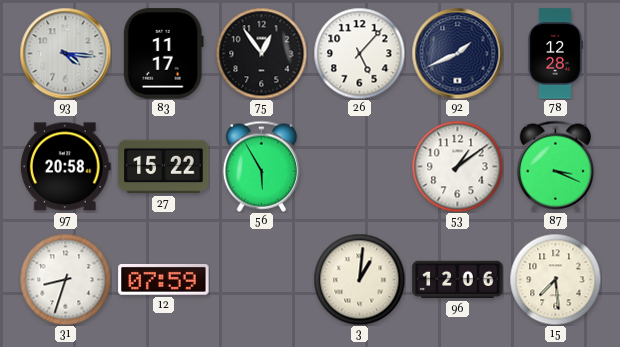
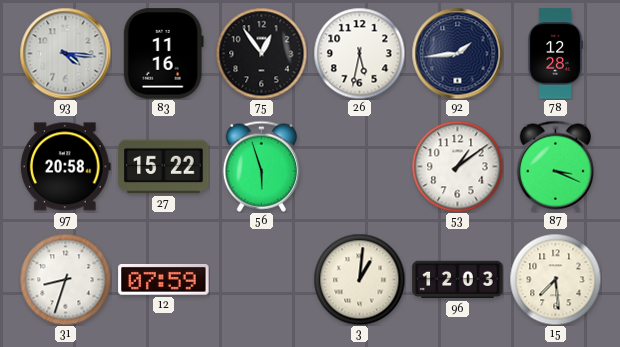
83: 11:17 -> 11:16 (163, 54)
26: 5:07 -> 5:32 (359, 53)
92: 1:41 -> 1:44 (457, 53)
56: 5:55 -> 5:57 (261, 166)
96: 12:06 -> 12:03 (458, 280)
